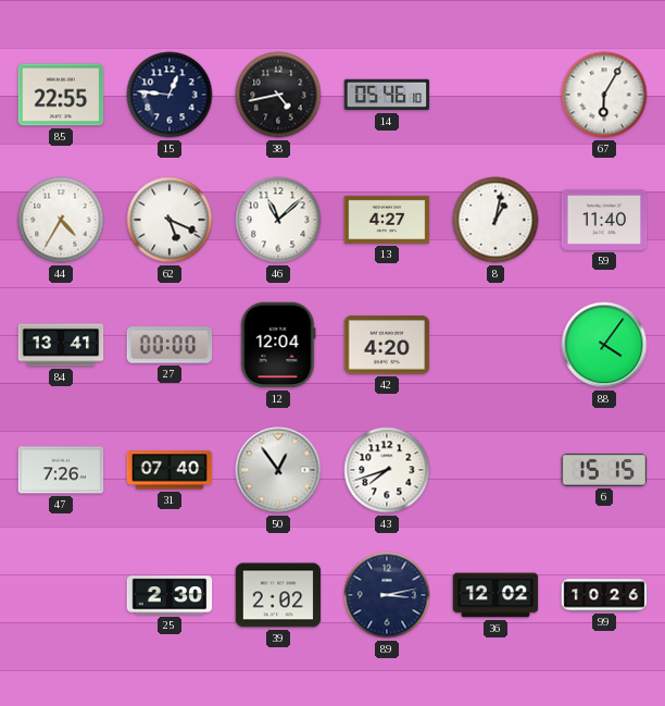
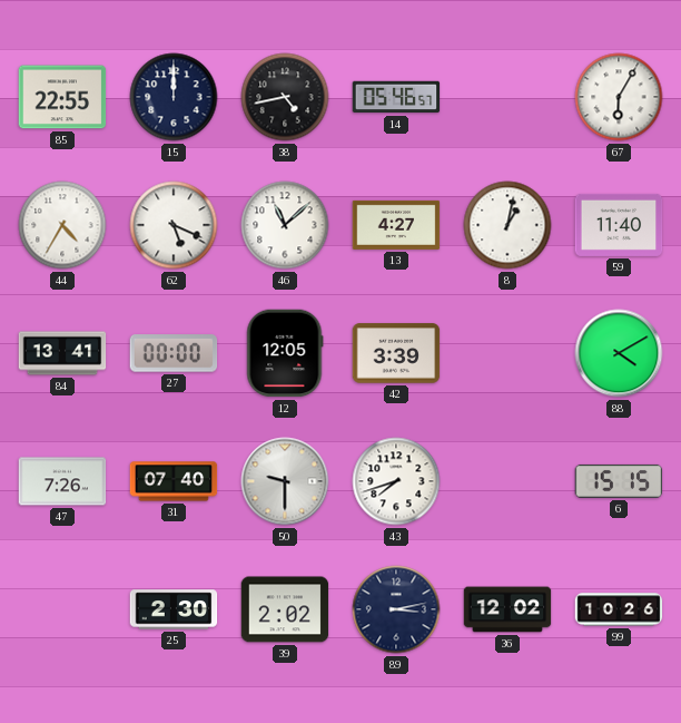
15: 12:46 -> 12:00 (174, 97)
14: 05:46:10 -> 05:46:57 (396, 97)
12: 12:04 -> 12:05 (285, 353)
42: 4:20 -> 3:39 (396, 353)
88: 4:06 -> 4:10 (619, 353)
50: 12:54 -> 9:30 (285, 481)
